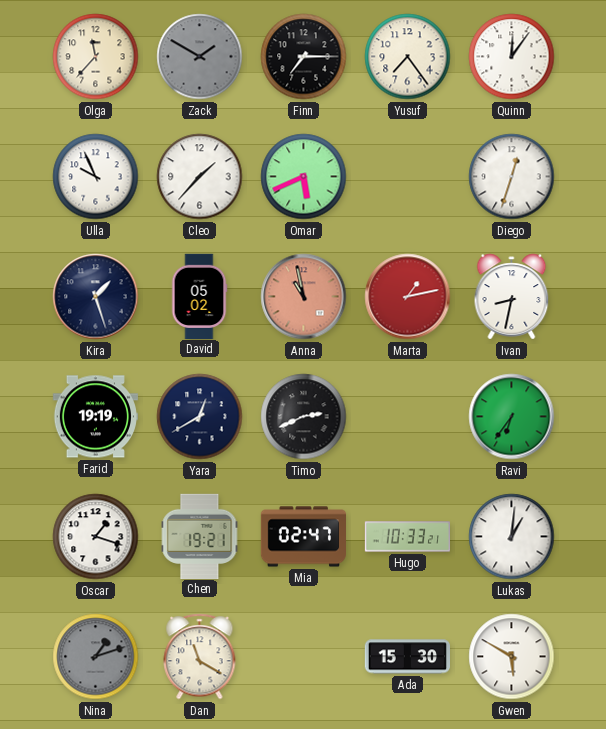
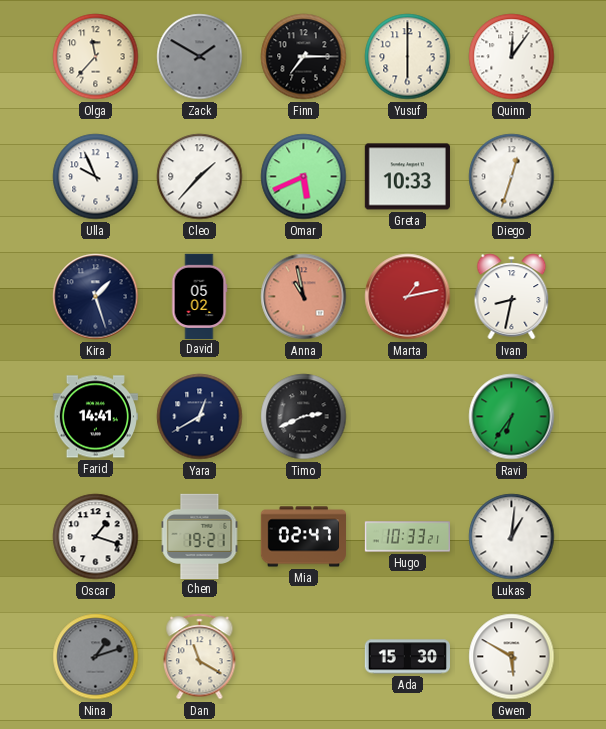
Yusuf: 7:24 -> 6:00 (408, 57)
Greta: none -> 10:33 (407, 177)
Farid: 19:19 -> 14:41 (95, 417)
